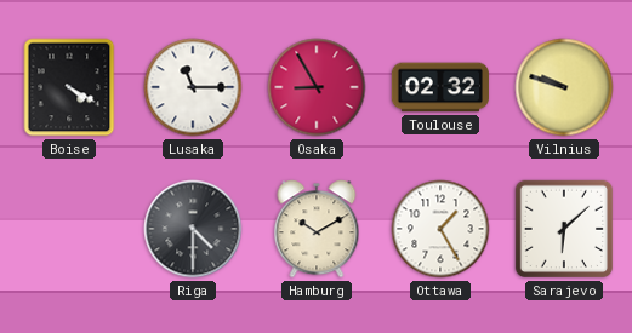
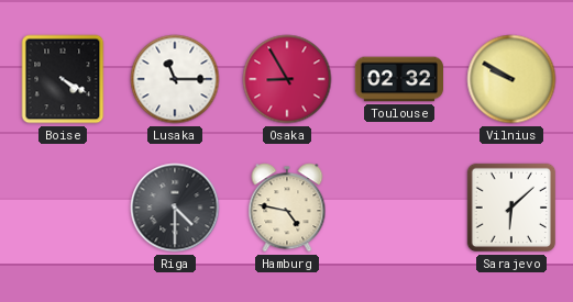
Vilnius: 9:48 -> 9:50 (511, 79)
Hamburg: 10:10 -> 4:47 (287, 208)
Ottawa: 1:25 -> none (440, 229)
